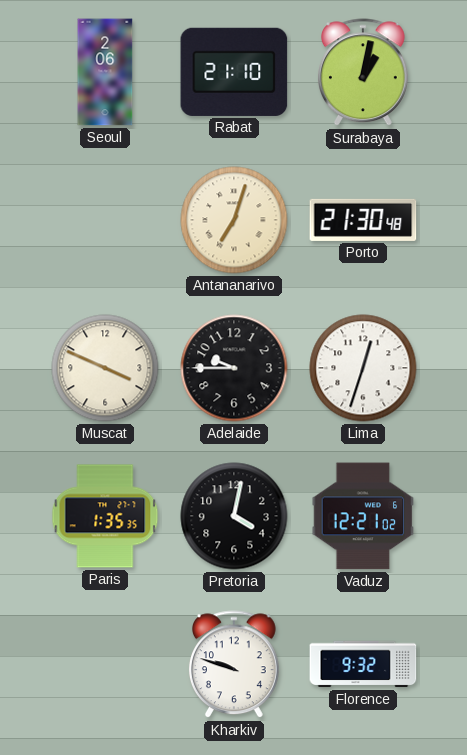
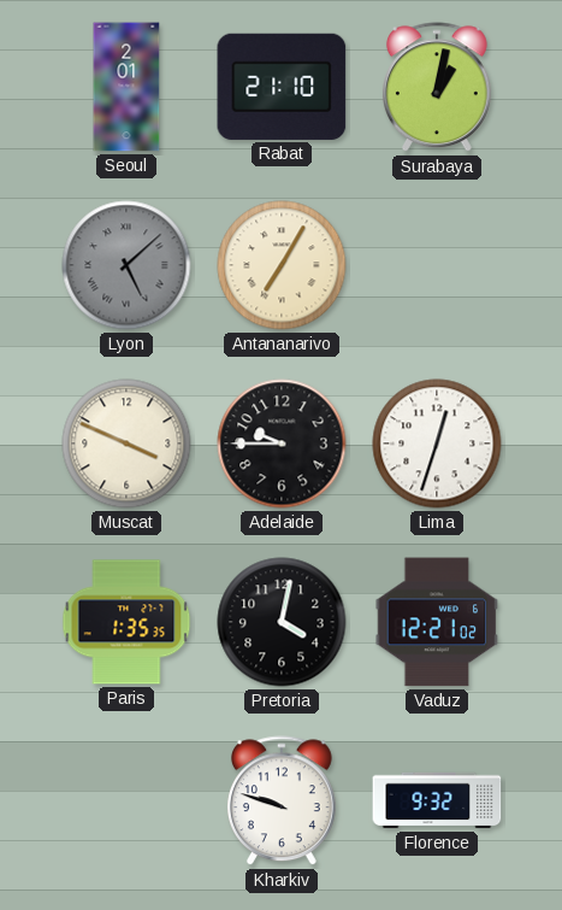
Seoul: 2:06 -> 2:01 (126, 87)
Lyon: none -> 5:08 (126, 265)
Antananarivo: 7:03 -> 7:05 (282, 265)
Porto: 21:30 -> none (363, 220)
